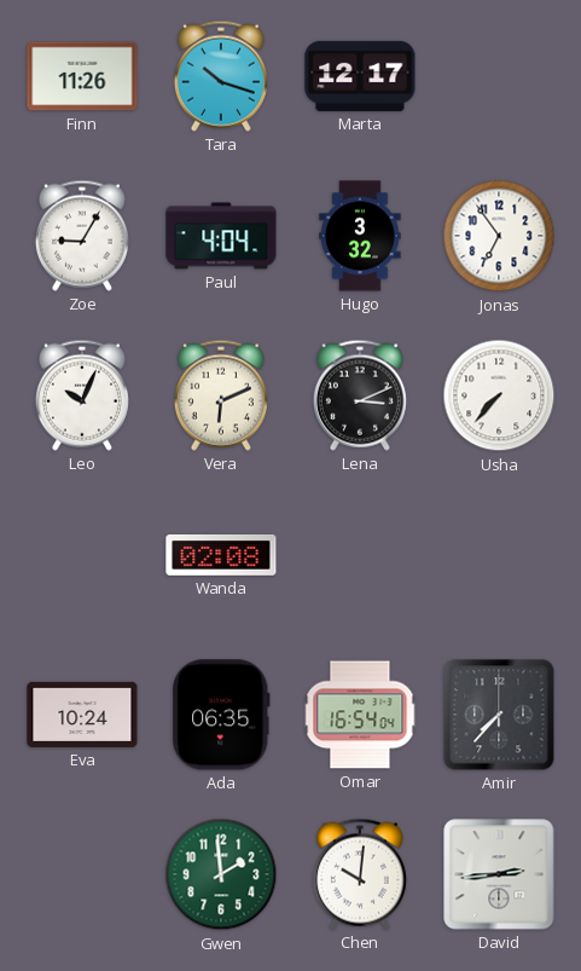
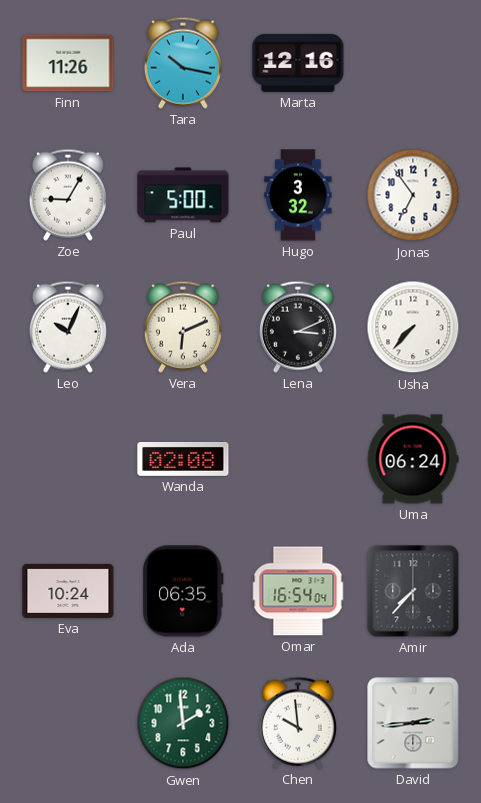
Tara: 10:18 -> 10:17 (183, 63)
Marta: 12:17 -> 12:16 (298, 63)
Paul: 4:04 -> 5:00 (183, 195)
Uma: none -> 06:24 (413, 459)
Chen: 10:01 -> 9:59 (298, 723)
